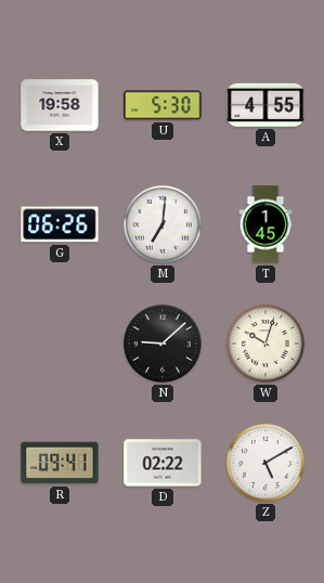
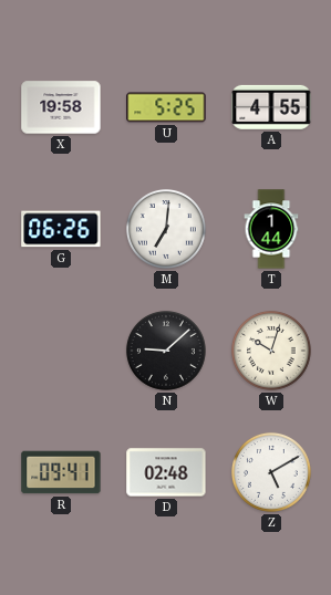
U: 5:30 -> 5:25 (166, 107)
T: 1:45 -> 1:44 (271, 229)
D: 02:22 -> 02:48 (166, 472)
